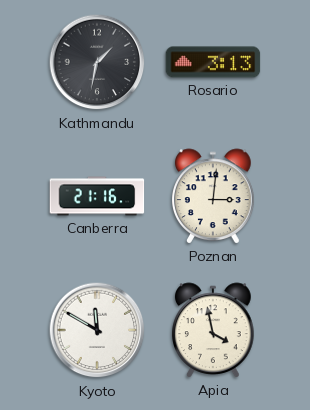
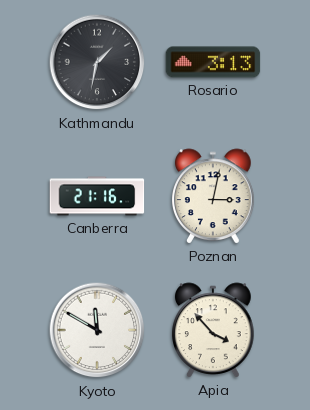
Poznan: 3:01 -> 3:02 (214, 196)
Apia: 3:58 -> 3:53 (214, 330)
